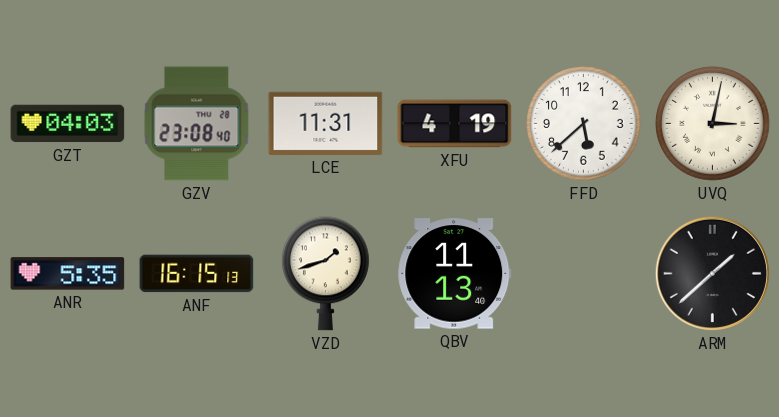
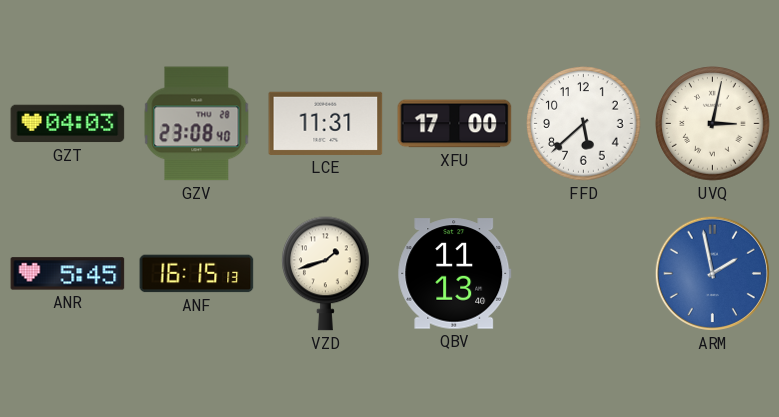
XFU: 4:19 -> 17:00 (455, 124)
ANR: 5:35 -> 5:45 (68, 274)
ARM: 1:38 -> 1:58 (712, 273)
ARM dial: black -> blue (712, 273)
